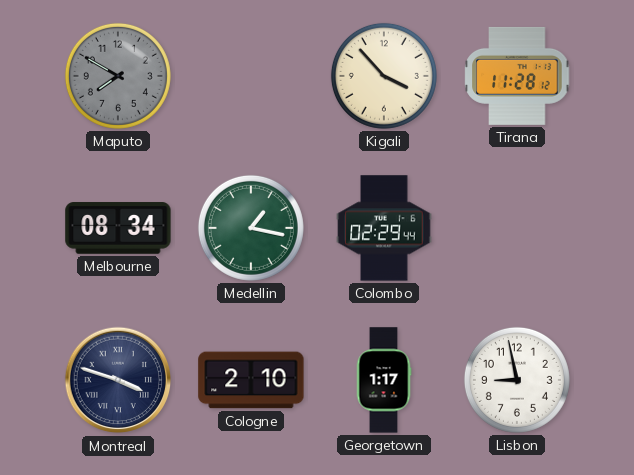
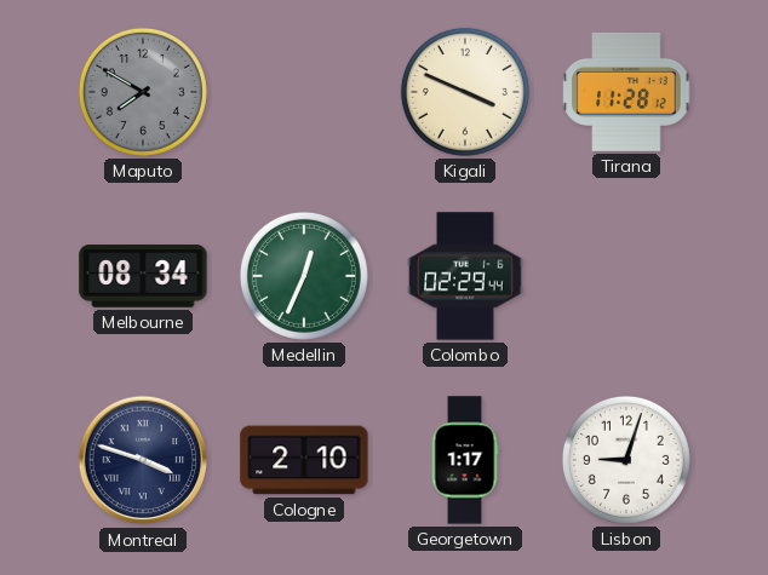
Kigali: 3:53 -> 3:49 (465, 92)
Medellin: 1:17 -> 12:34 (304, 276)
Lisbon: 8:58 -> 9:03 (626, 460)
